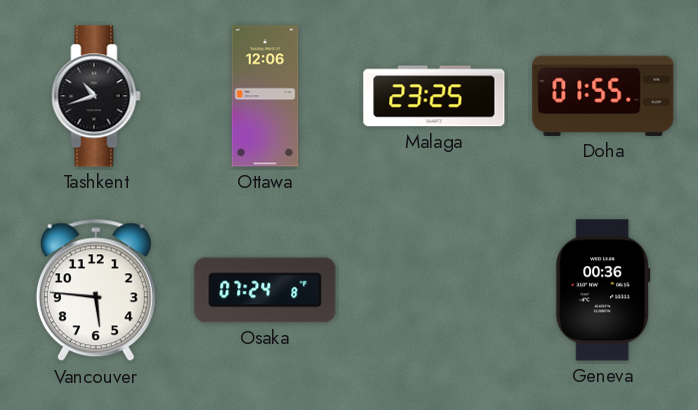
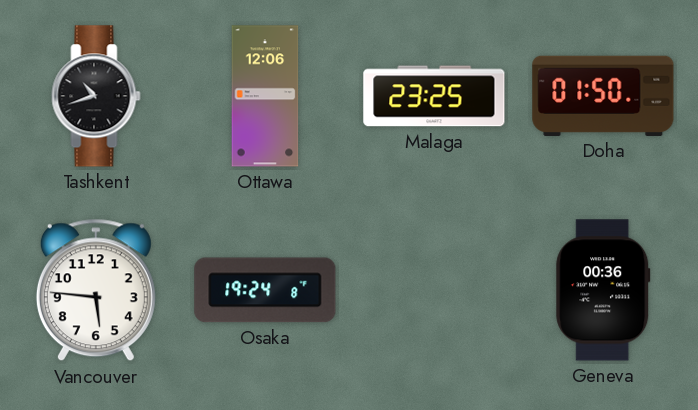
Doha: 01:55 -> 01:50 (603, 96)
Osaka: 07:24 -> 19:24 (265, 290)
